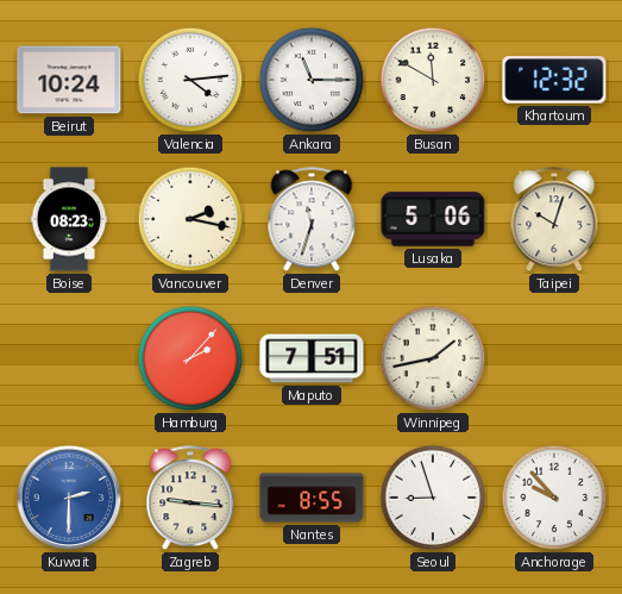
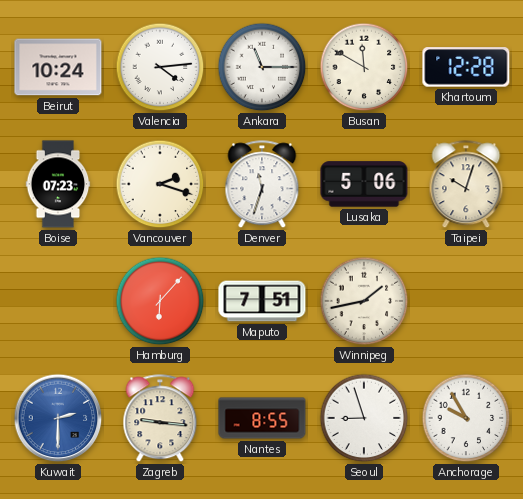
Khartoum: 12:32 -> 12:28 (466, 67)
Boise: 08:23 -> 07:23 (58, 184)
Vancouver: 2:17 -> 2:18 (160, 184)
Hamburg: 2:07 -> 6:07 (160, 301)
Anchorage: 9:53 -> 9:55 (466, 418)
